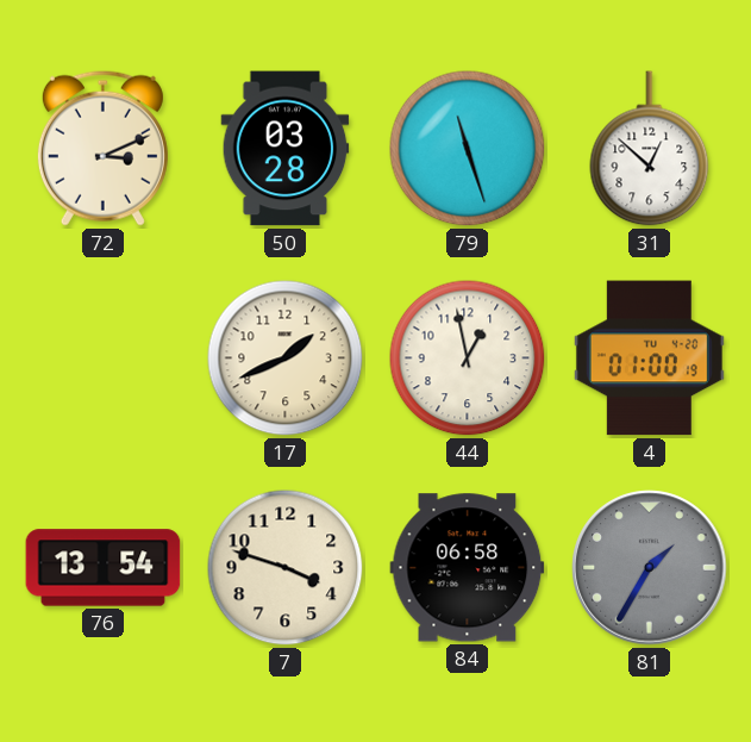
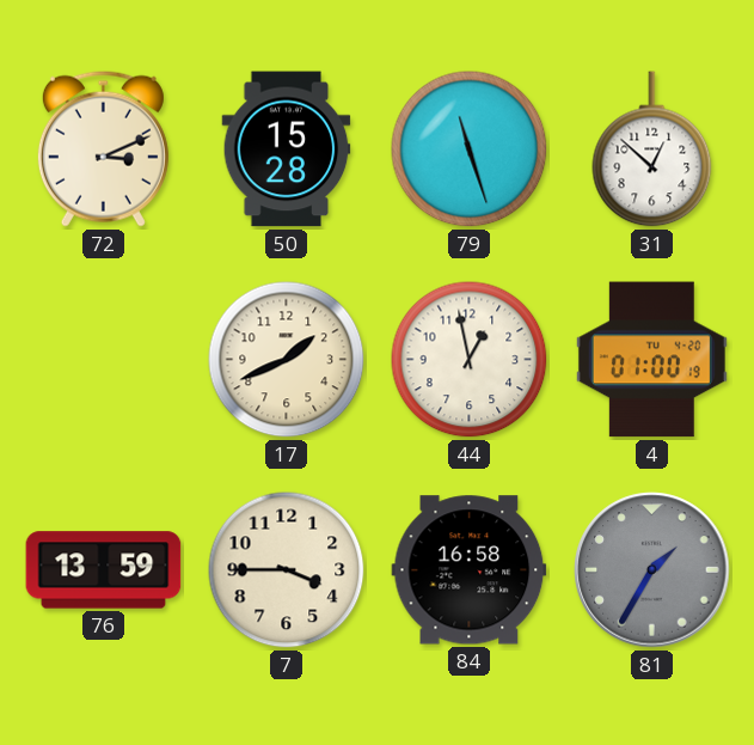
50: 03:28 -> 15:28 (287, 149)
76: 13:54 -> 13:59 (104, 570)
7: 3:48 -> 3:45 (287, 570)
84: 06:58 -> 16:58 (470, 570)
